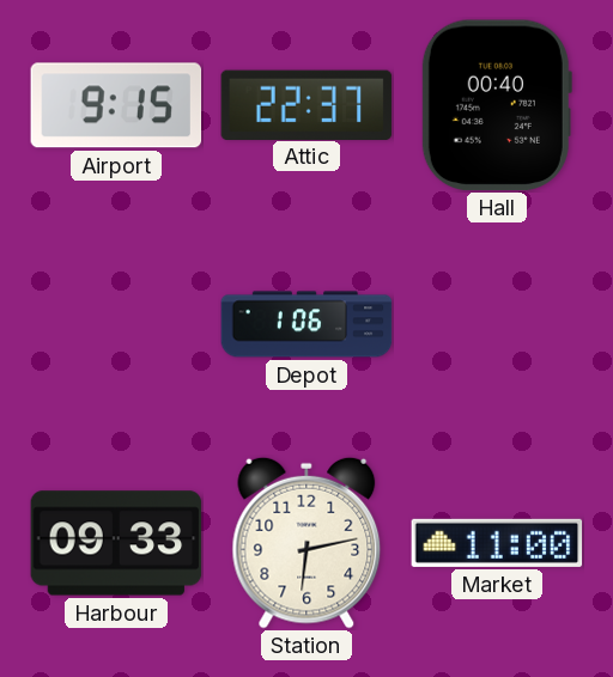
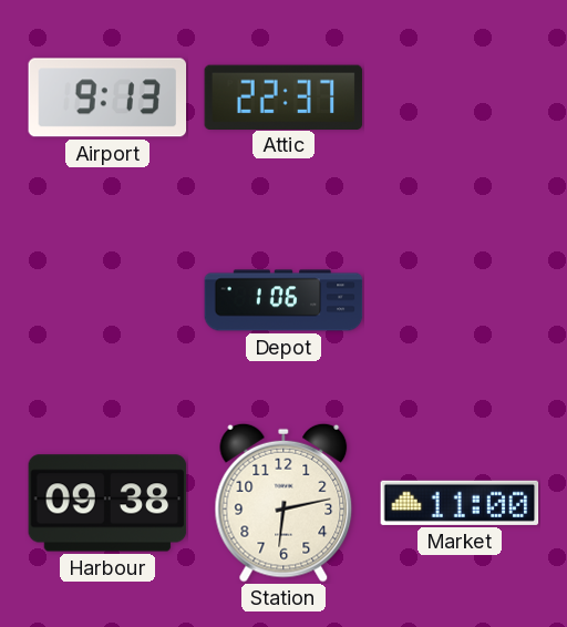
Airport: 9:15 -> 9:13 (107, 97)
Hall: 00:40 -> none (497, 105)
Harbour: 09:33 -> 09:38 (107, 503)
